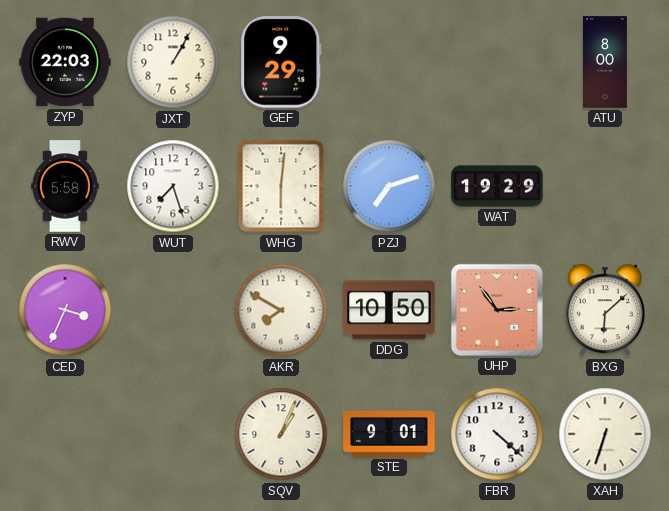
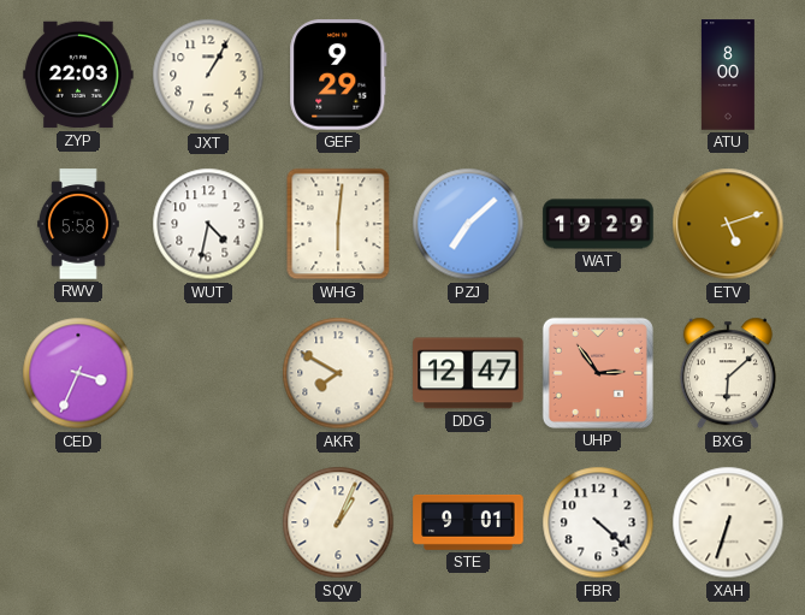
WUT: 7:27 -> 4:32 (208, 224)
PZJ: 7:12 -> 7:08 (468, 224)
ETV: none -> 5:12 (728, 224)
DDG: 10:50 -> 12:47 (468, 373)
